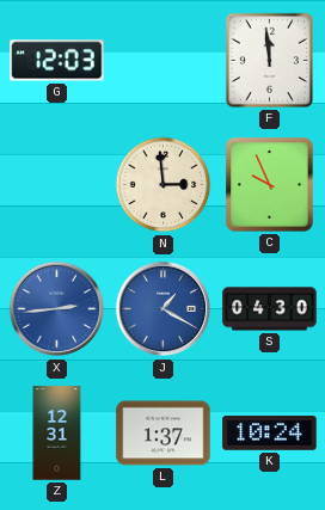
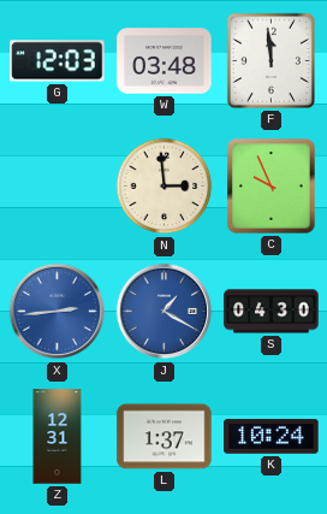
W: none -> 03:48 (165, 61)
